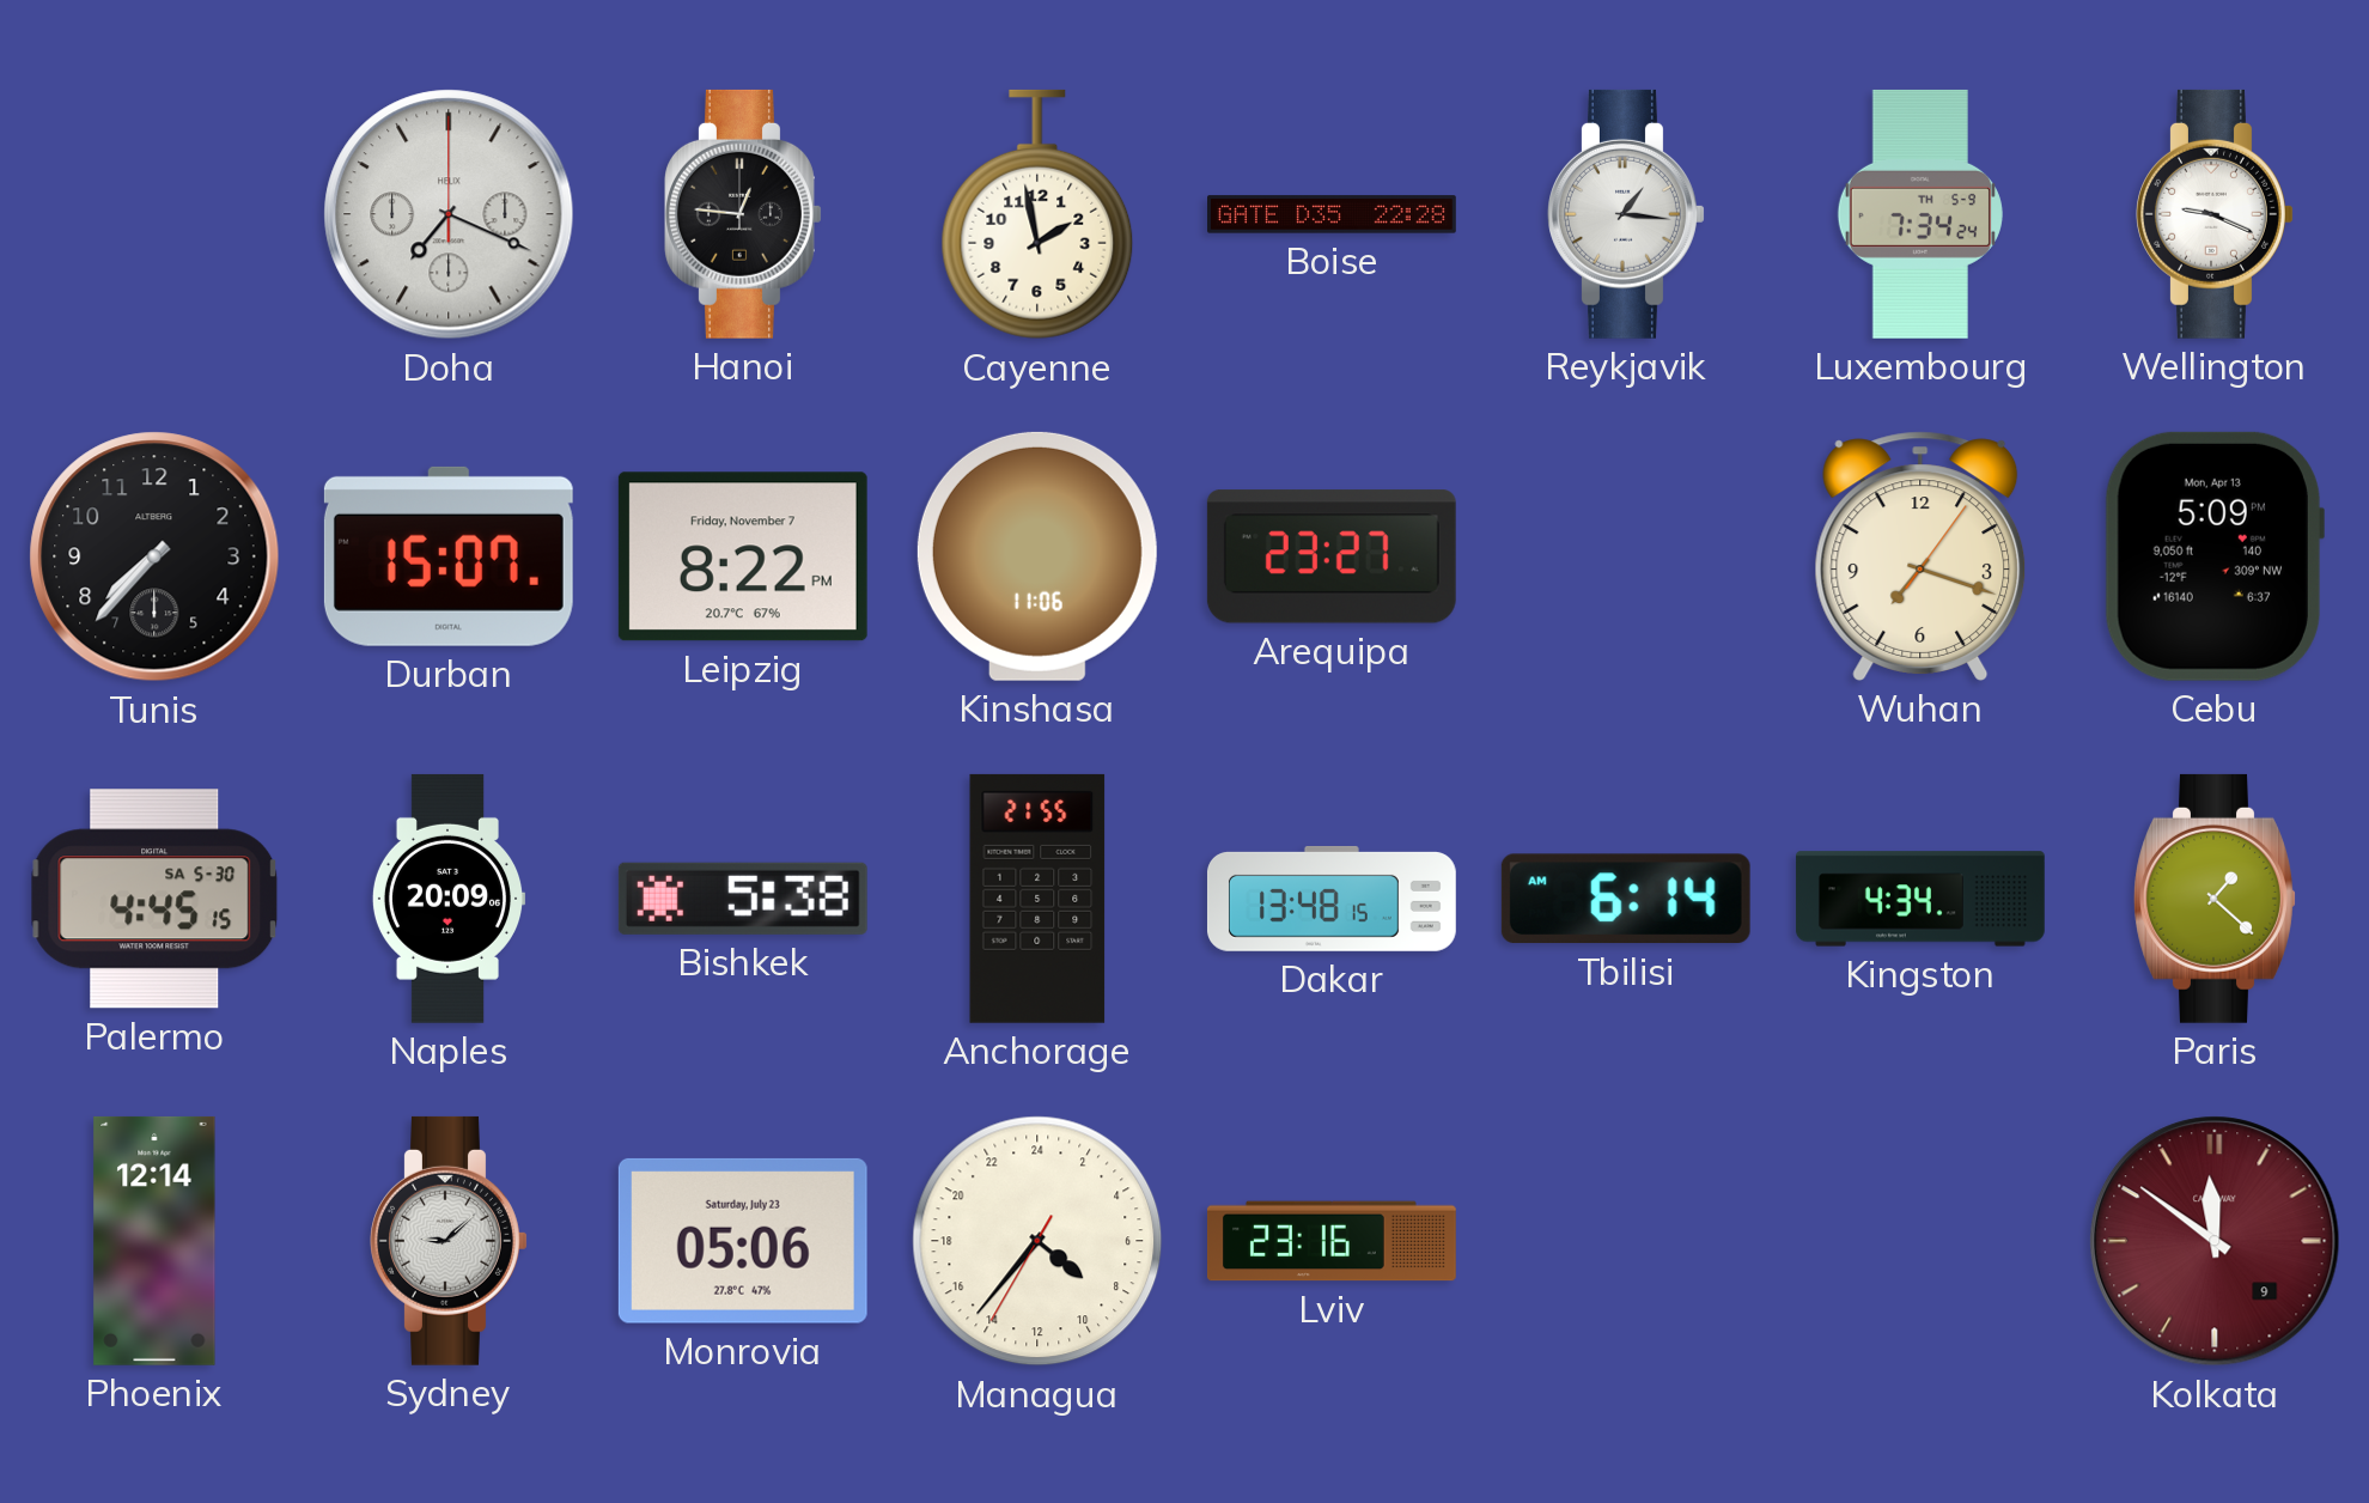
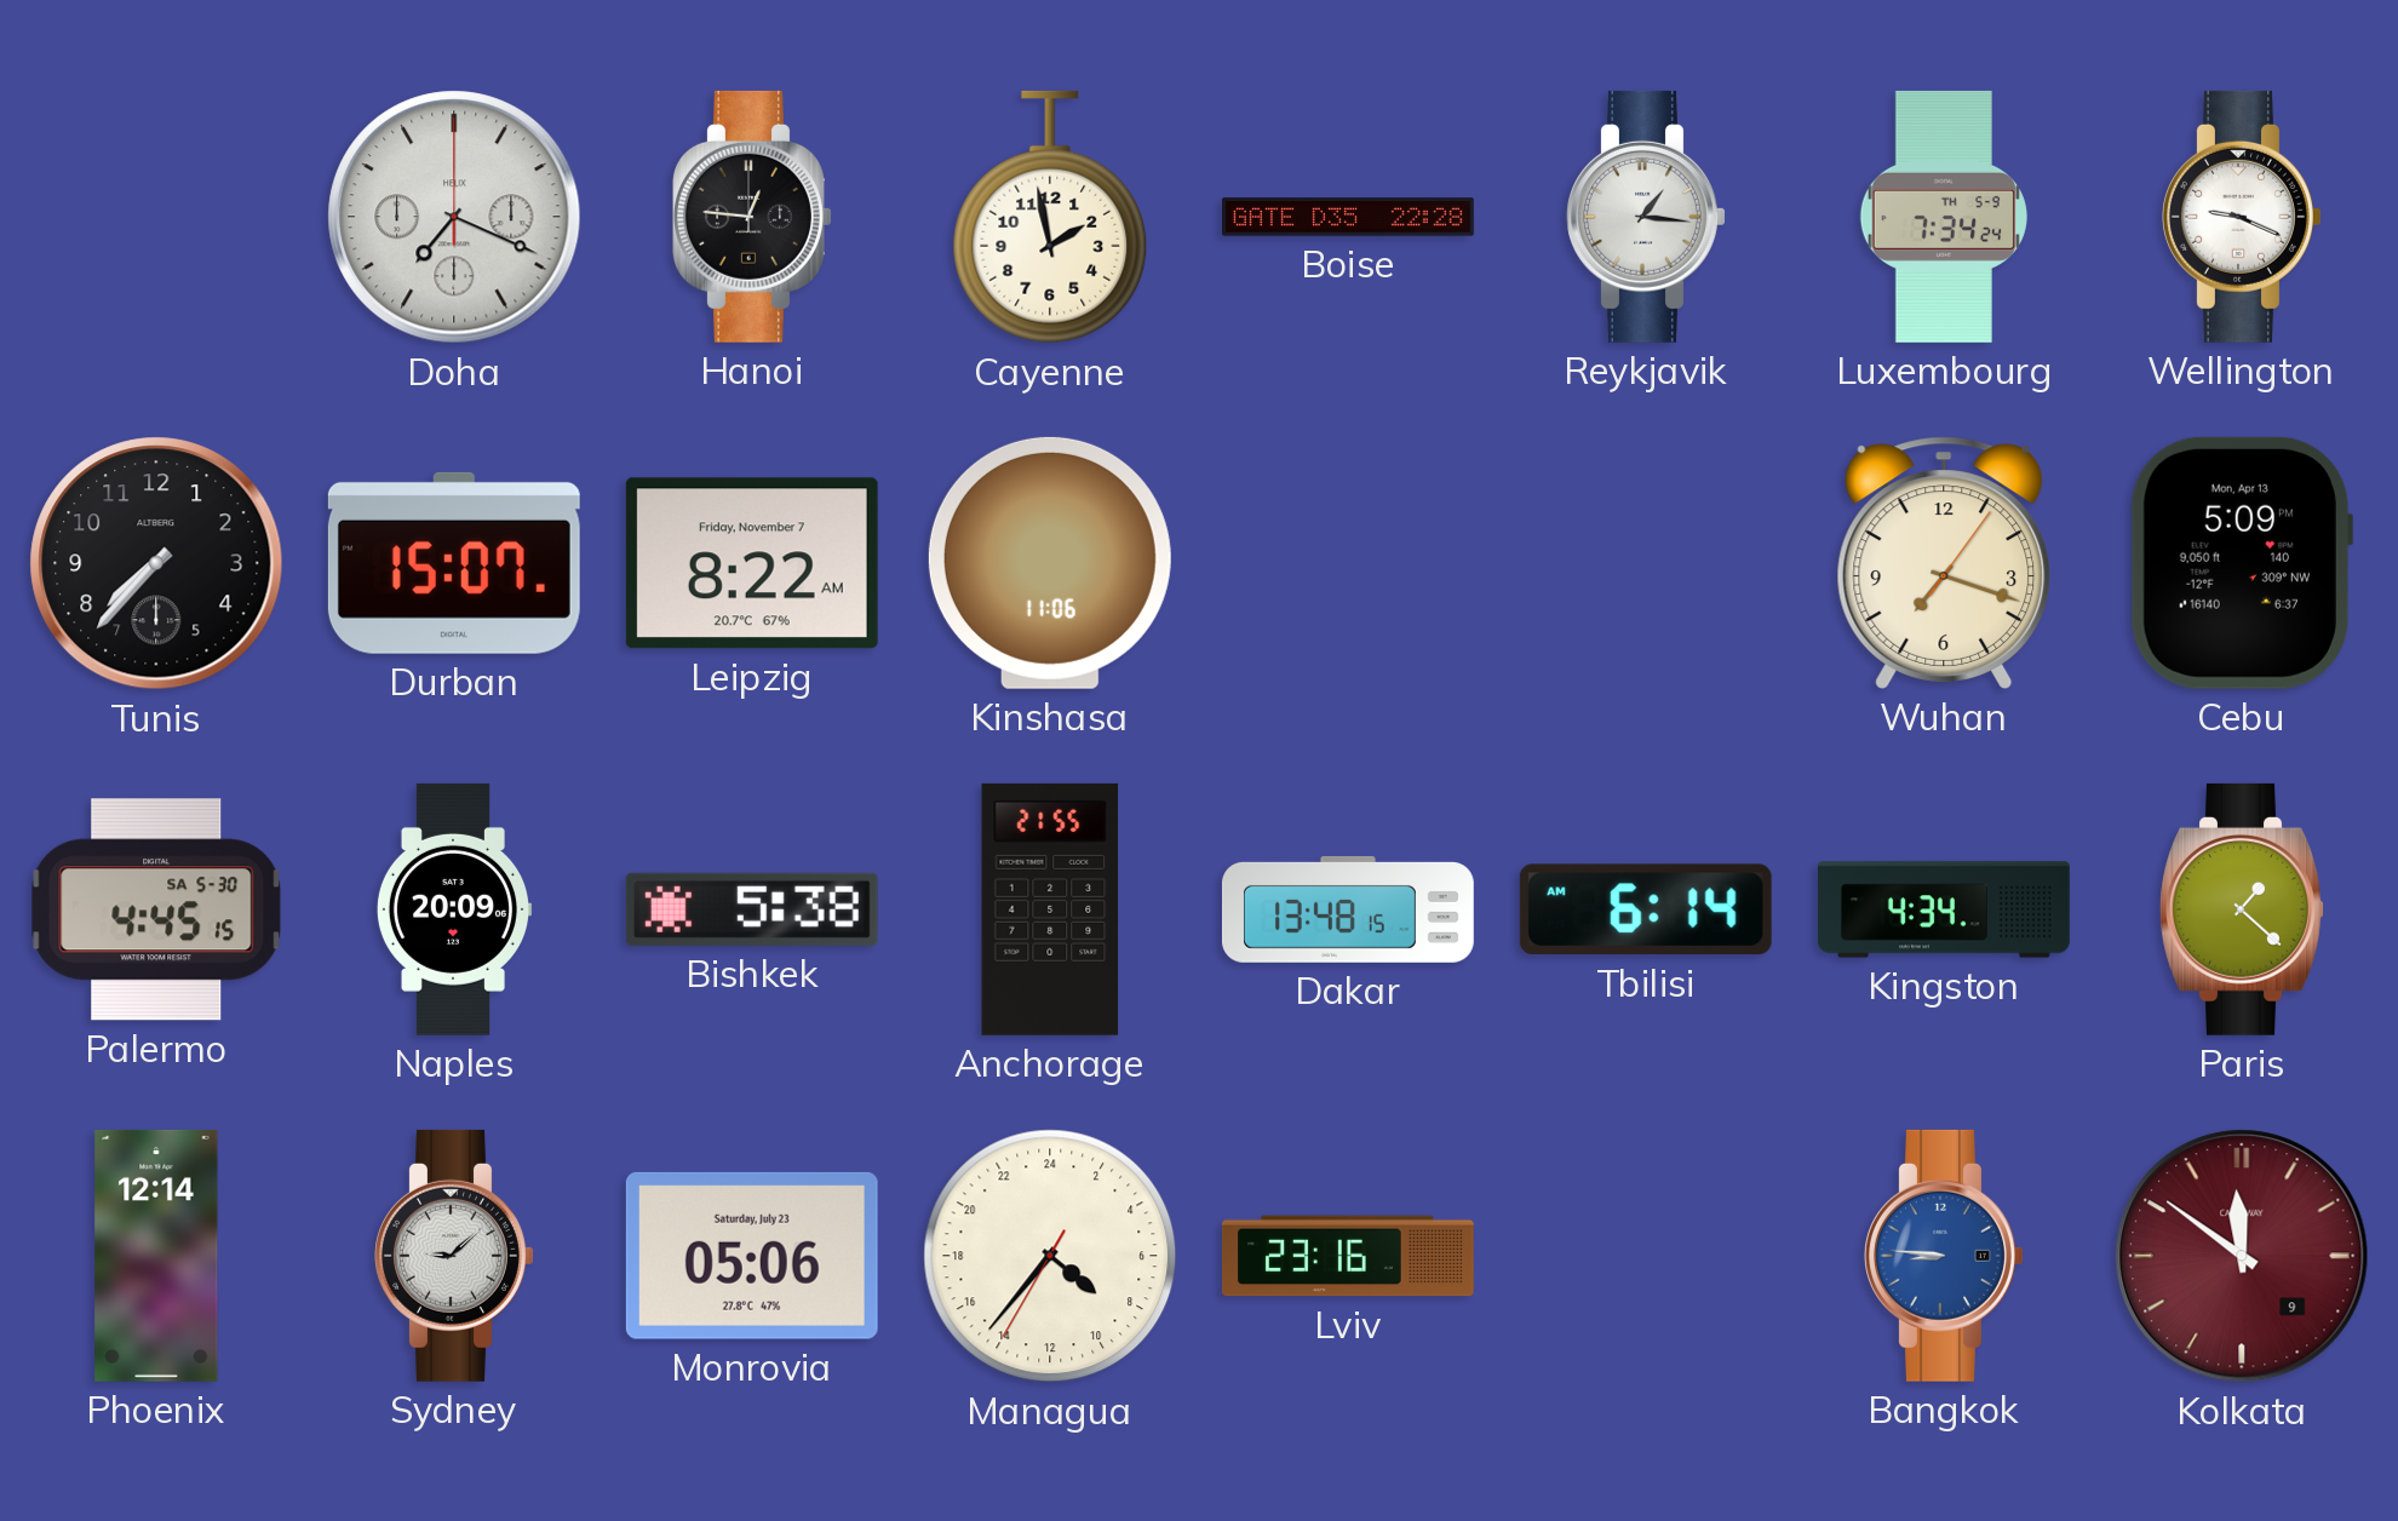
Leipzig: 8:22 PM -> 8:22 AM (752, 563)
Arequipa: 23:27 -> none (1332, 556)
Bangkok: none -> 8:46 (1944, 1256)
